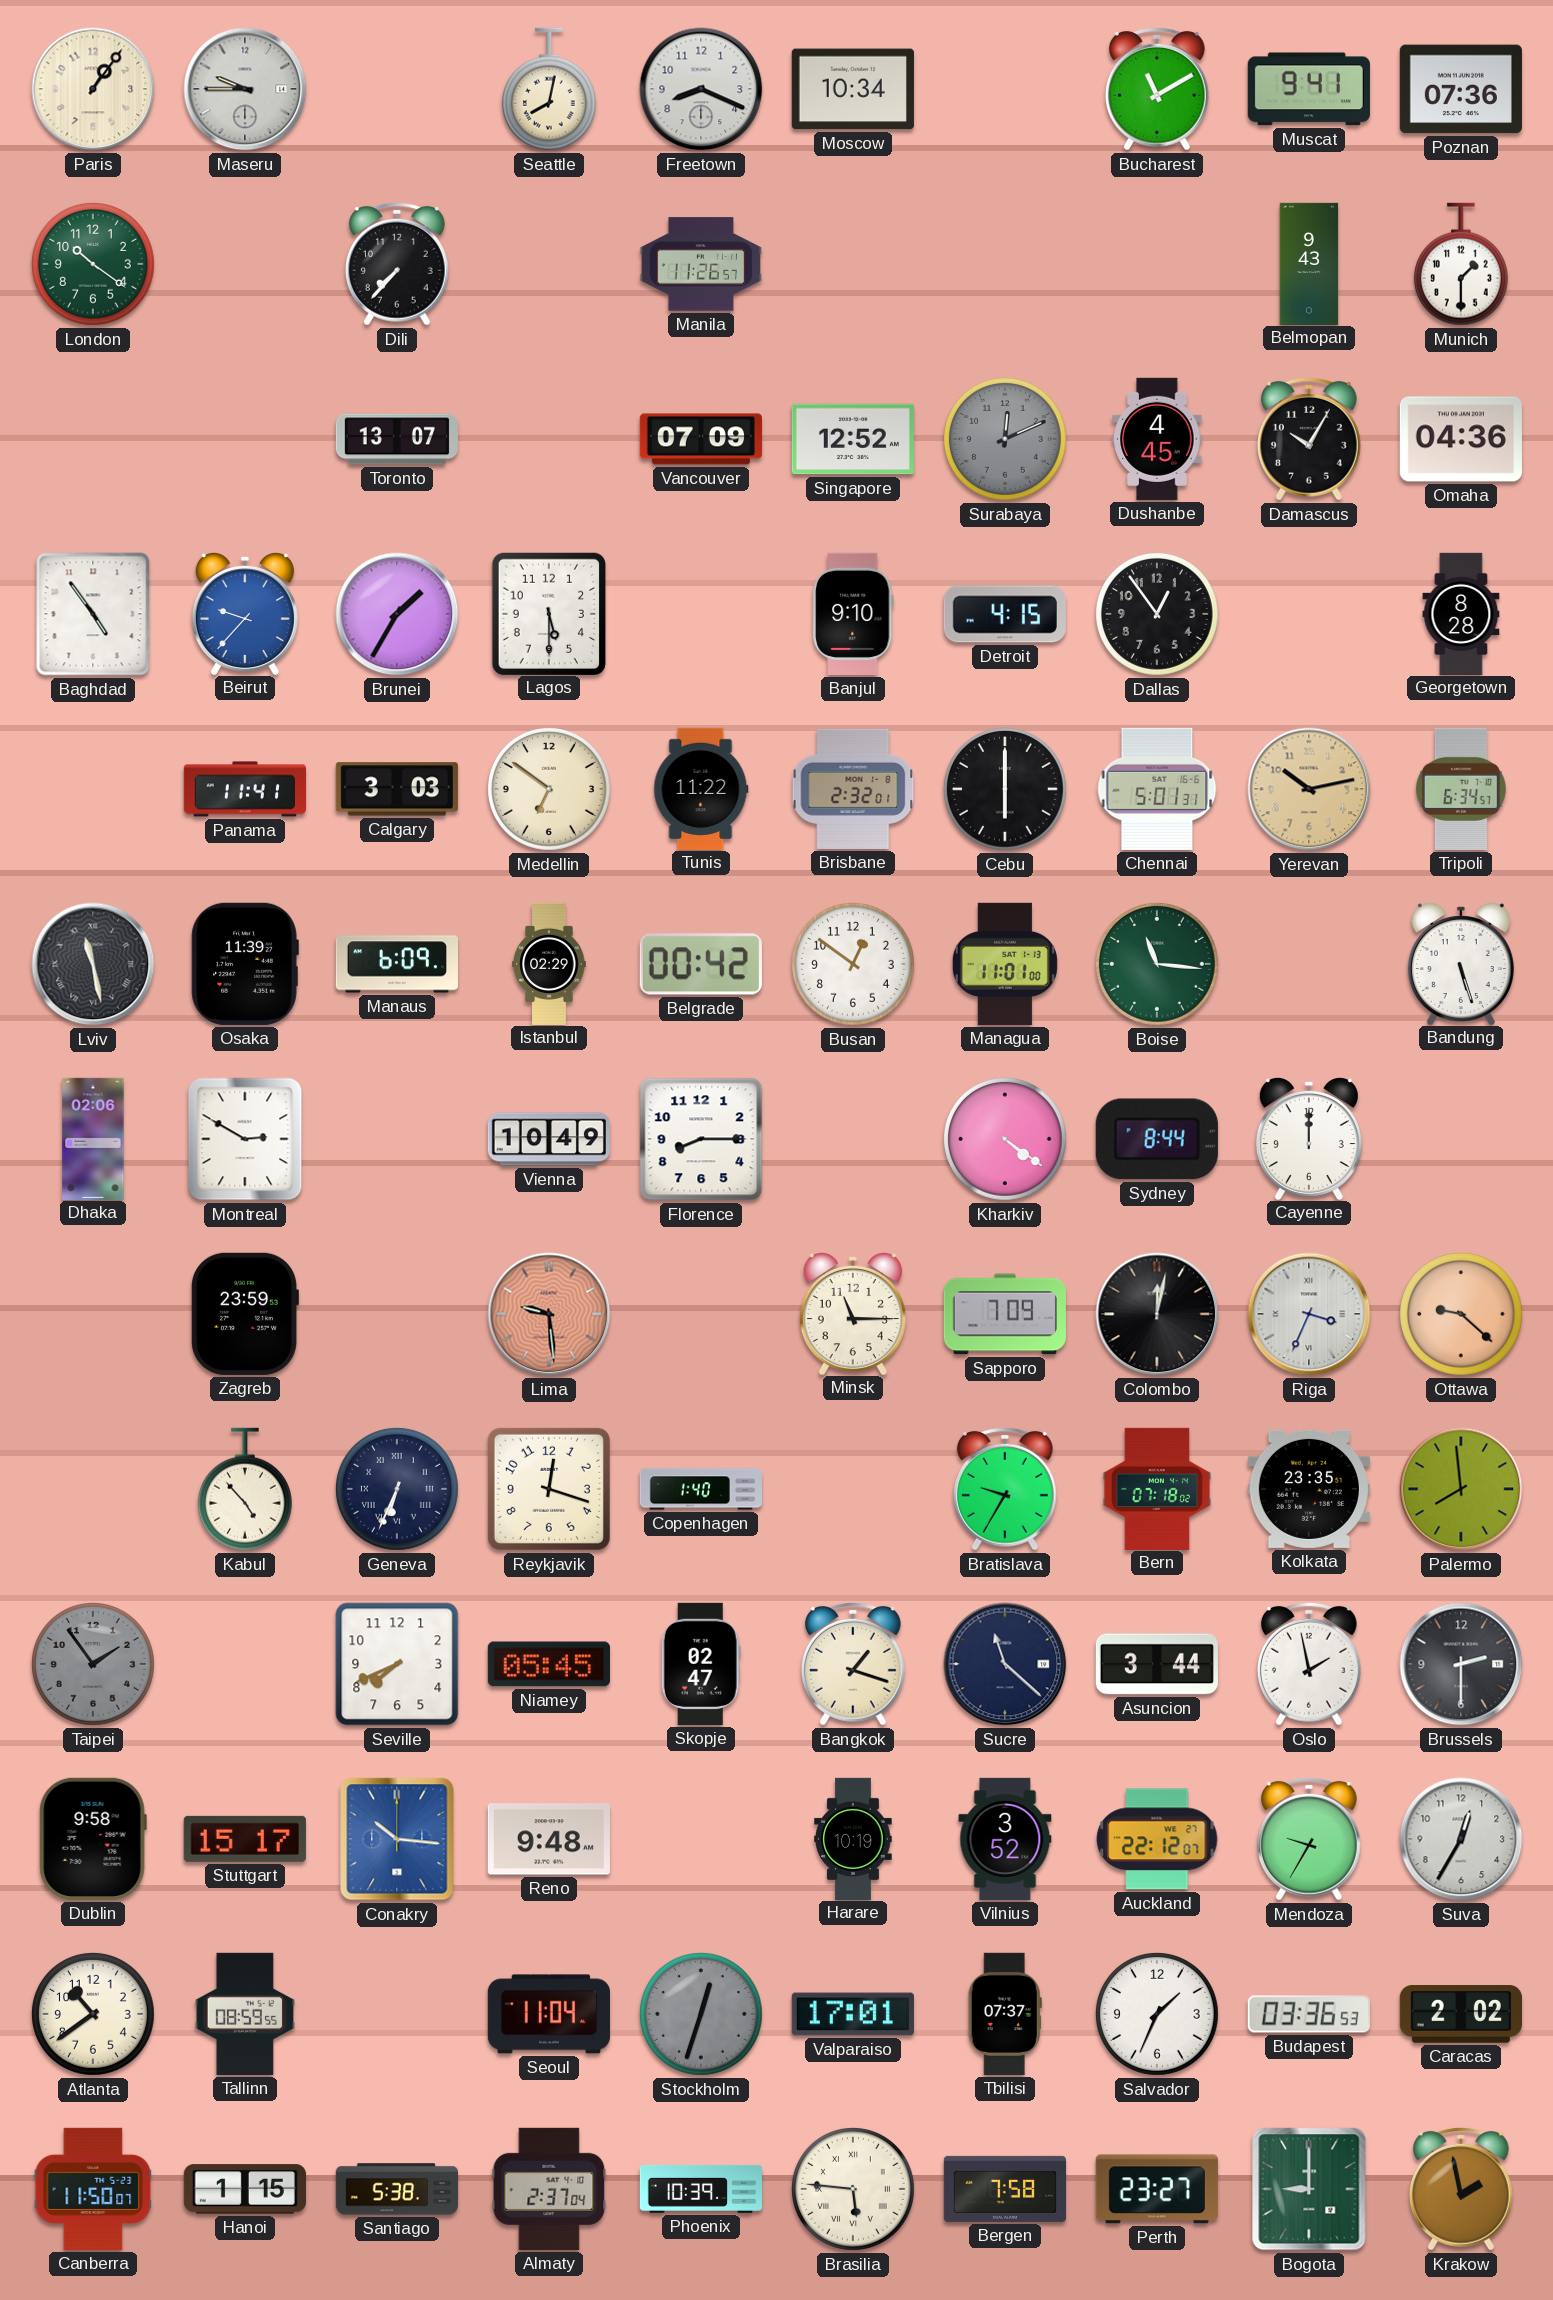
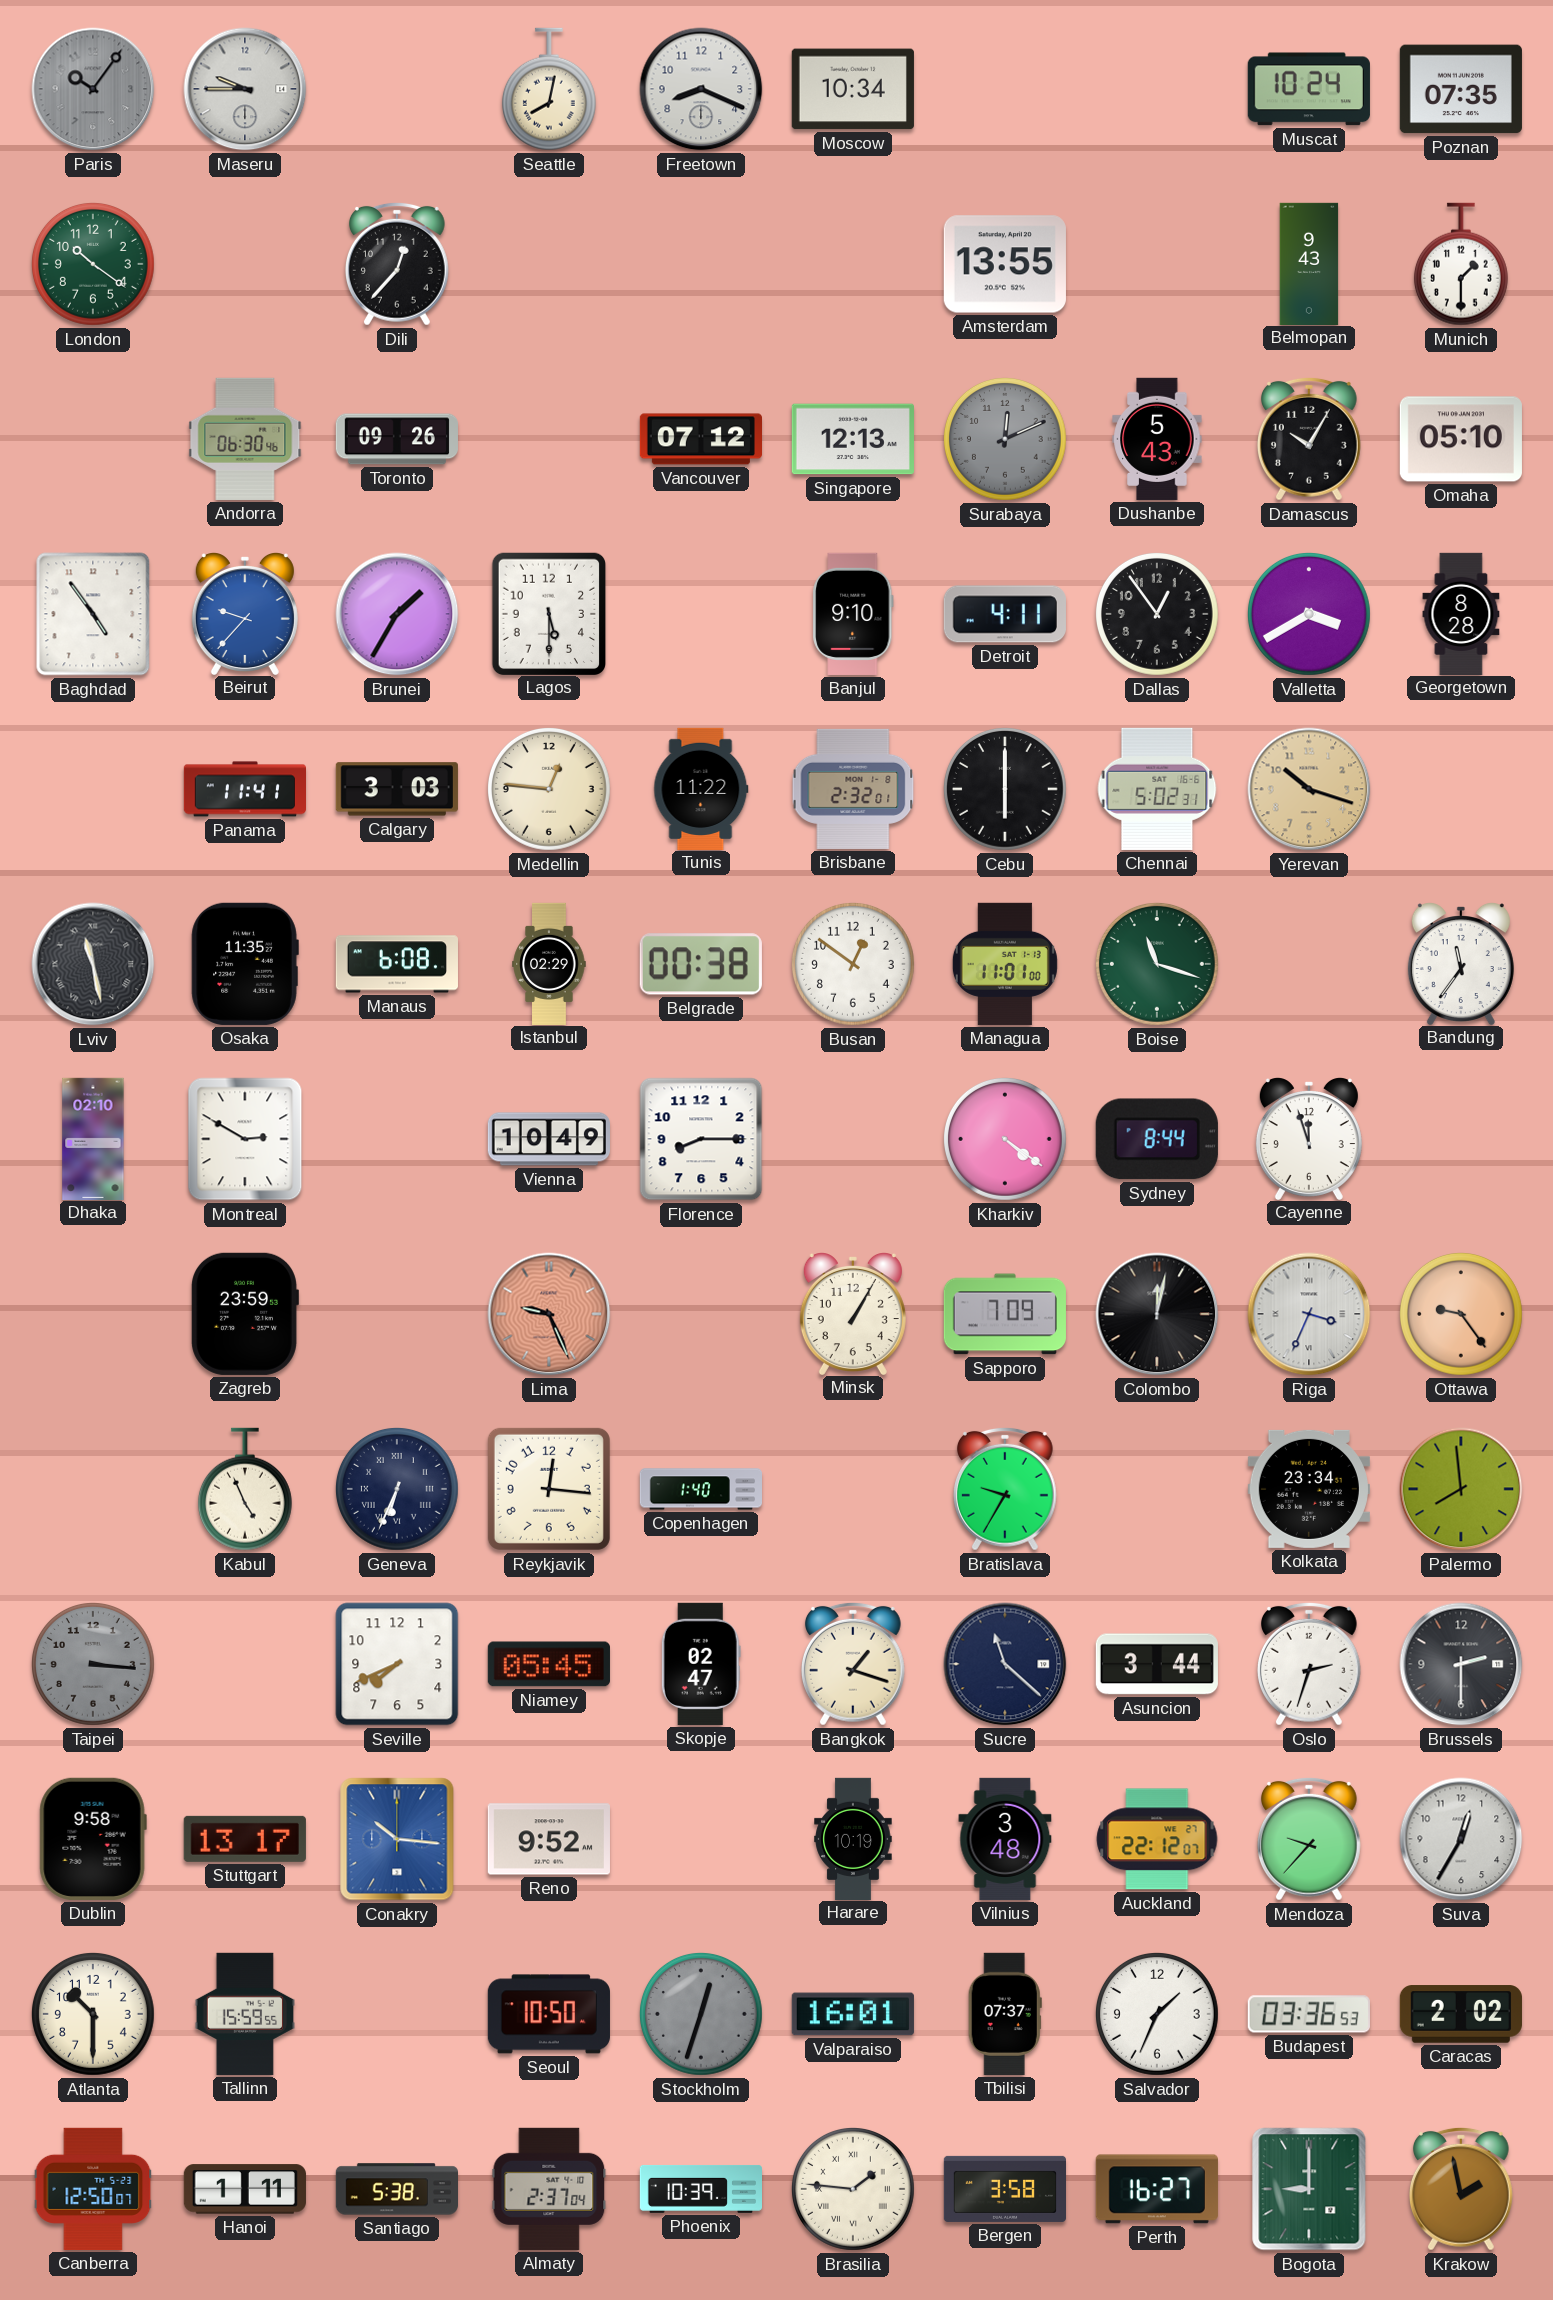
Paris: 1:06 -> 10:06 (93, 89)
Paris dial: cream -> grey (93, 89)
Bucharest: 11:10 -> none (1157, 89)
Muscat: 9:41 -> 10:24 (1309, 89)
Poznan: 07:36 -> 07:35 (1461, 89)
Dili: 7:37 -> 12:37 (397, 264)
Manila: 11:26 -> none (701, 264)
Amsterdam: none -> 13:55 (1005, 264)
Andorra: none -> 06:30 (245, 439)
Toronto: 13:07 -> 09:26 (397, 439)
Vancouver: 07:09 -> 07:12 (700, 439)
Singapore: 12:52 -> 12:13 (853, 439)
Dushanbe: 4:45 -> 5:43 (1157, 439)
Omaha: 04:36 -> 05:10 (1461, 439)
Detroit: 4:15 -> 4:11 (1005, 614)
Valletta: none -> 3:40 (1309, 614)
Medellin: 6:51 -> 12:46 (549, 789)
Chennai: 5:01 -> 5:02 (1157, 789)
Yerevan: 10:13 -> 10:18 (1309, 789)
Tripoli: 6:34 -> none (1461, 789)
Osaka: 11:39 -> 11:35 (245, 964)
Manaus: 6:09 -> 6:08 (397, 964)
Belgrade: 00:42 -> 00:38 (701, 964)
Boise: 11:16 -> 11:18 (1157, 964)
Bandung: 5:27 -> 11:36 (1461, 964)
Dhaka: 02:06 -> 02:10 (93, 1138)
Cayenne: 12:00 -> 11:57 (1309, 1139)
Lima: 9:29 -> 9:26 (549, 1314)
Minsk: 11:15 -> 1:05 (853, 1314)
Ottawa: 9:22 -> 9:24 (1461, 1314)
Kabul: 4:53 -> 4:56 (245, 1489)
Reykjavik: 12:18 -> 12:16 (549, 1489)
Bern: 07:18 -> none (1156, 1488)
Kolkata: 23:35 -> 23:34 (1309, 1489)
Taipei: 1:54 -> 3:16 (93, 1664)
Oslo: 1:58 -> 2:33 (1309, 1664)
Stuttgart: 15:17 -> 13:17 (245, 1839)
Reno: 9:48 -> 9:52 (549, 1839)
Vilnius: 3:52 -> 3:48 (1005, 1839)
Mendoza: 9:35 -> 9:37 (1309, 1839)
Atlanta: 10:39 -> 10:30 (93, 2014)
Tallinn: 08:59 -> 15:59 (244, 2014)
Seoul: 11:04 -> 10:50 (549, 2014)
Valparaiso: 17:01 -> 16:01 (853, 2014)
Canberra: 11:50 -> 12:50 (93, 2189)
Hanoi: 1:15 -> 1:11 (245, 2189)
Brasilia: 5:46 -> 1:46 (853, 2189)
Bergen: 7:58 -> 3:58 (1004, 2189)
Perth: 23:27 -> 16:27 (1157, 2189)
